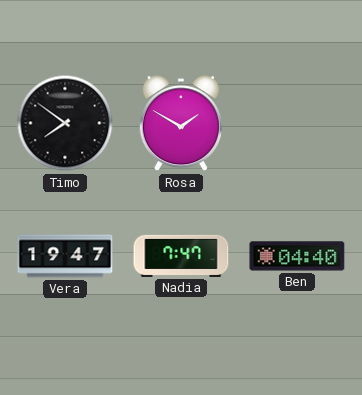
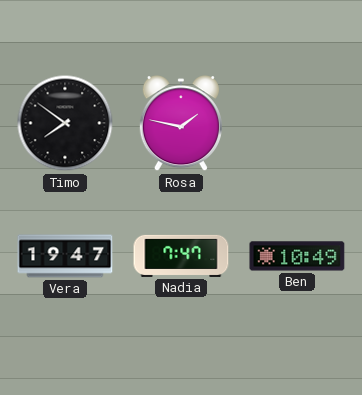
Rosa: 1:50 -> 1:47 (181, 124)
Ben: 04:40 -> 10:49 (297, 256)
